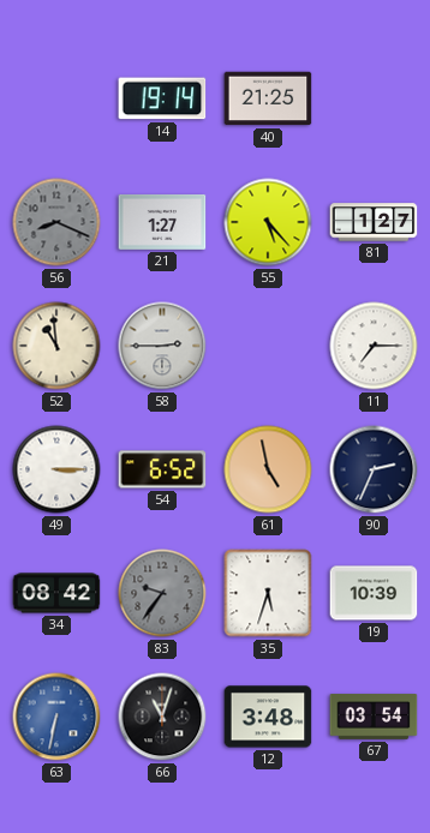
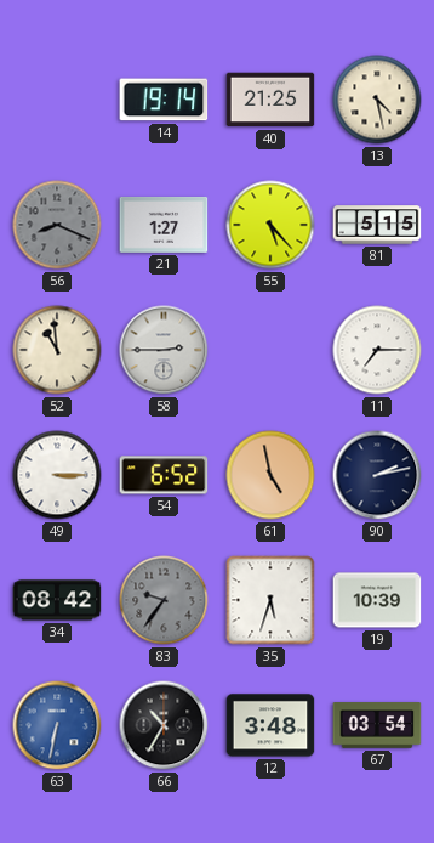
13: none -> 4:28 (377, 100)
81: 1:27 -> 5:15 (377, 225)
90: 2:34 -> 2:13 (377, 475)
66: 11:03 -> 10:35 (164, 725)
